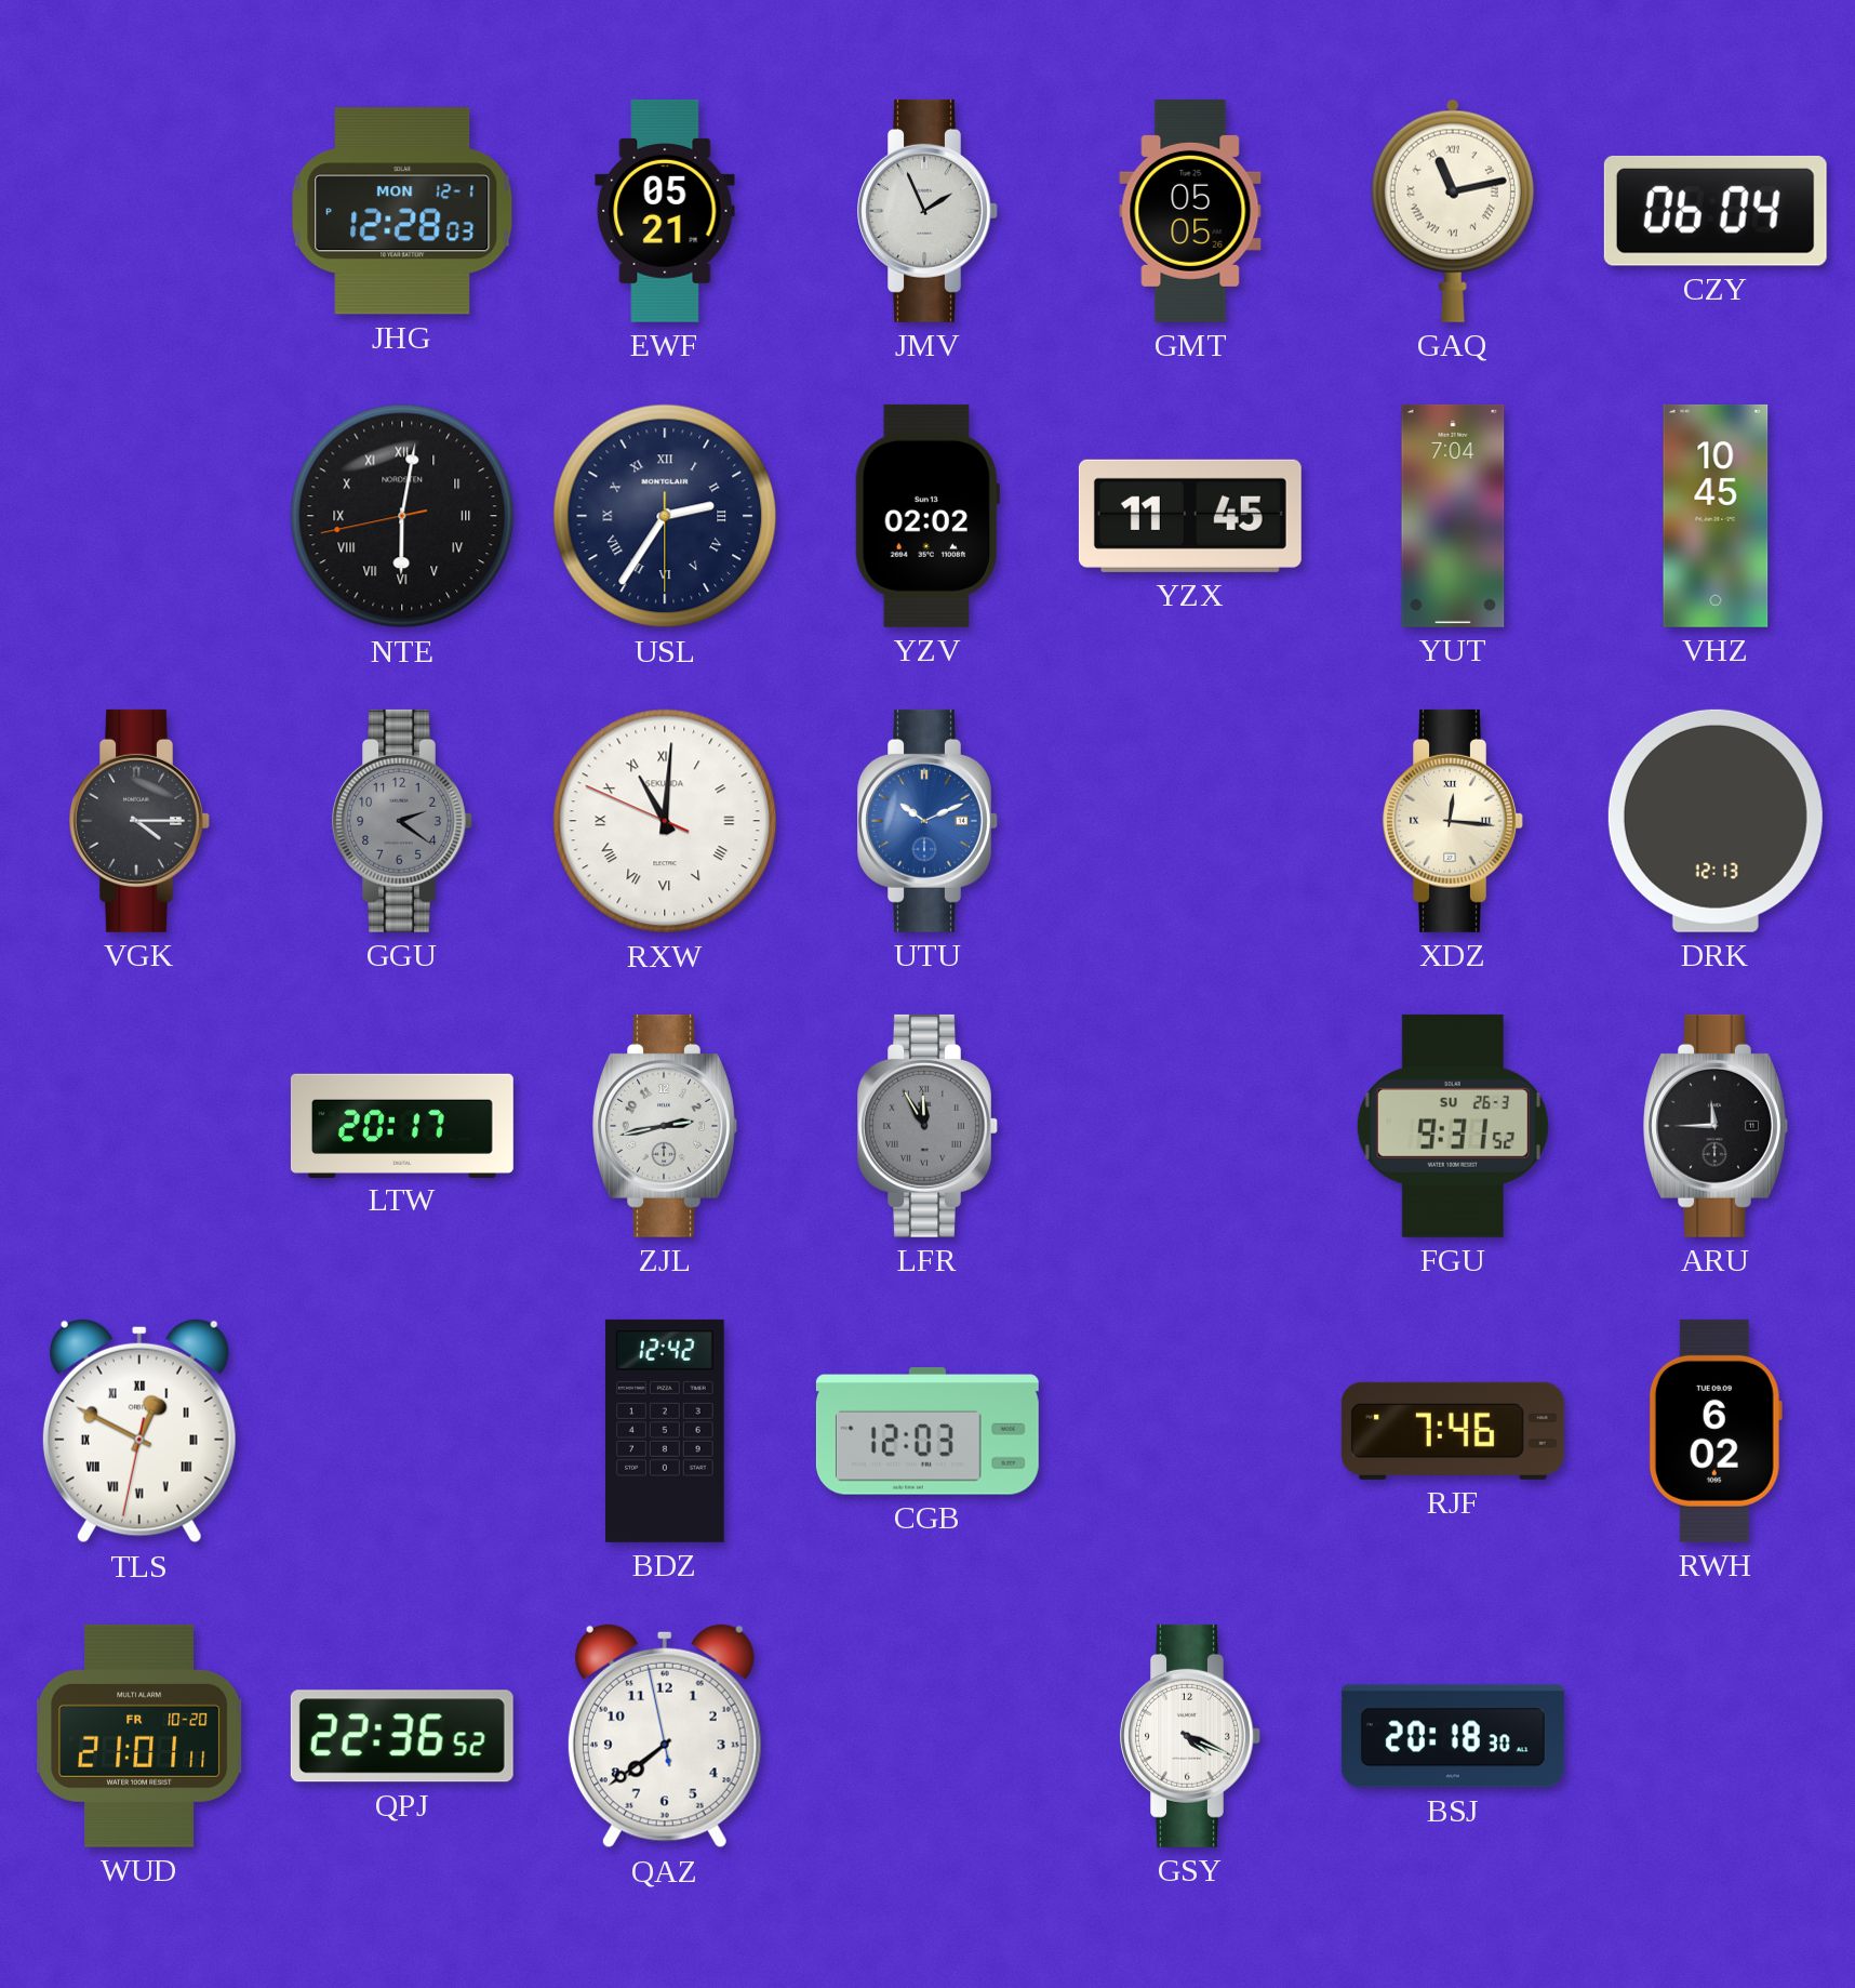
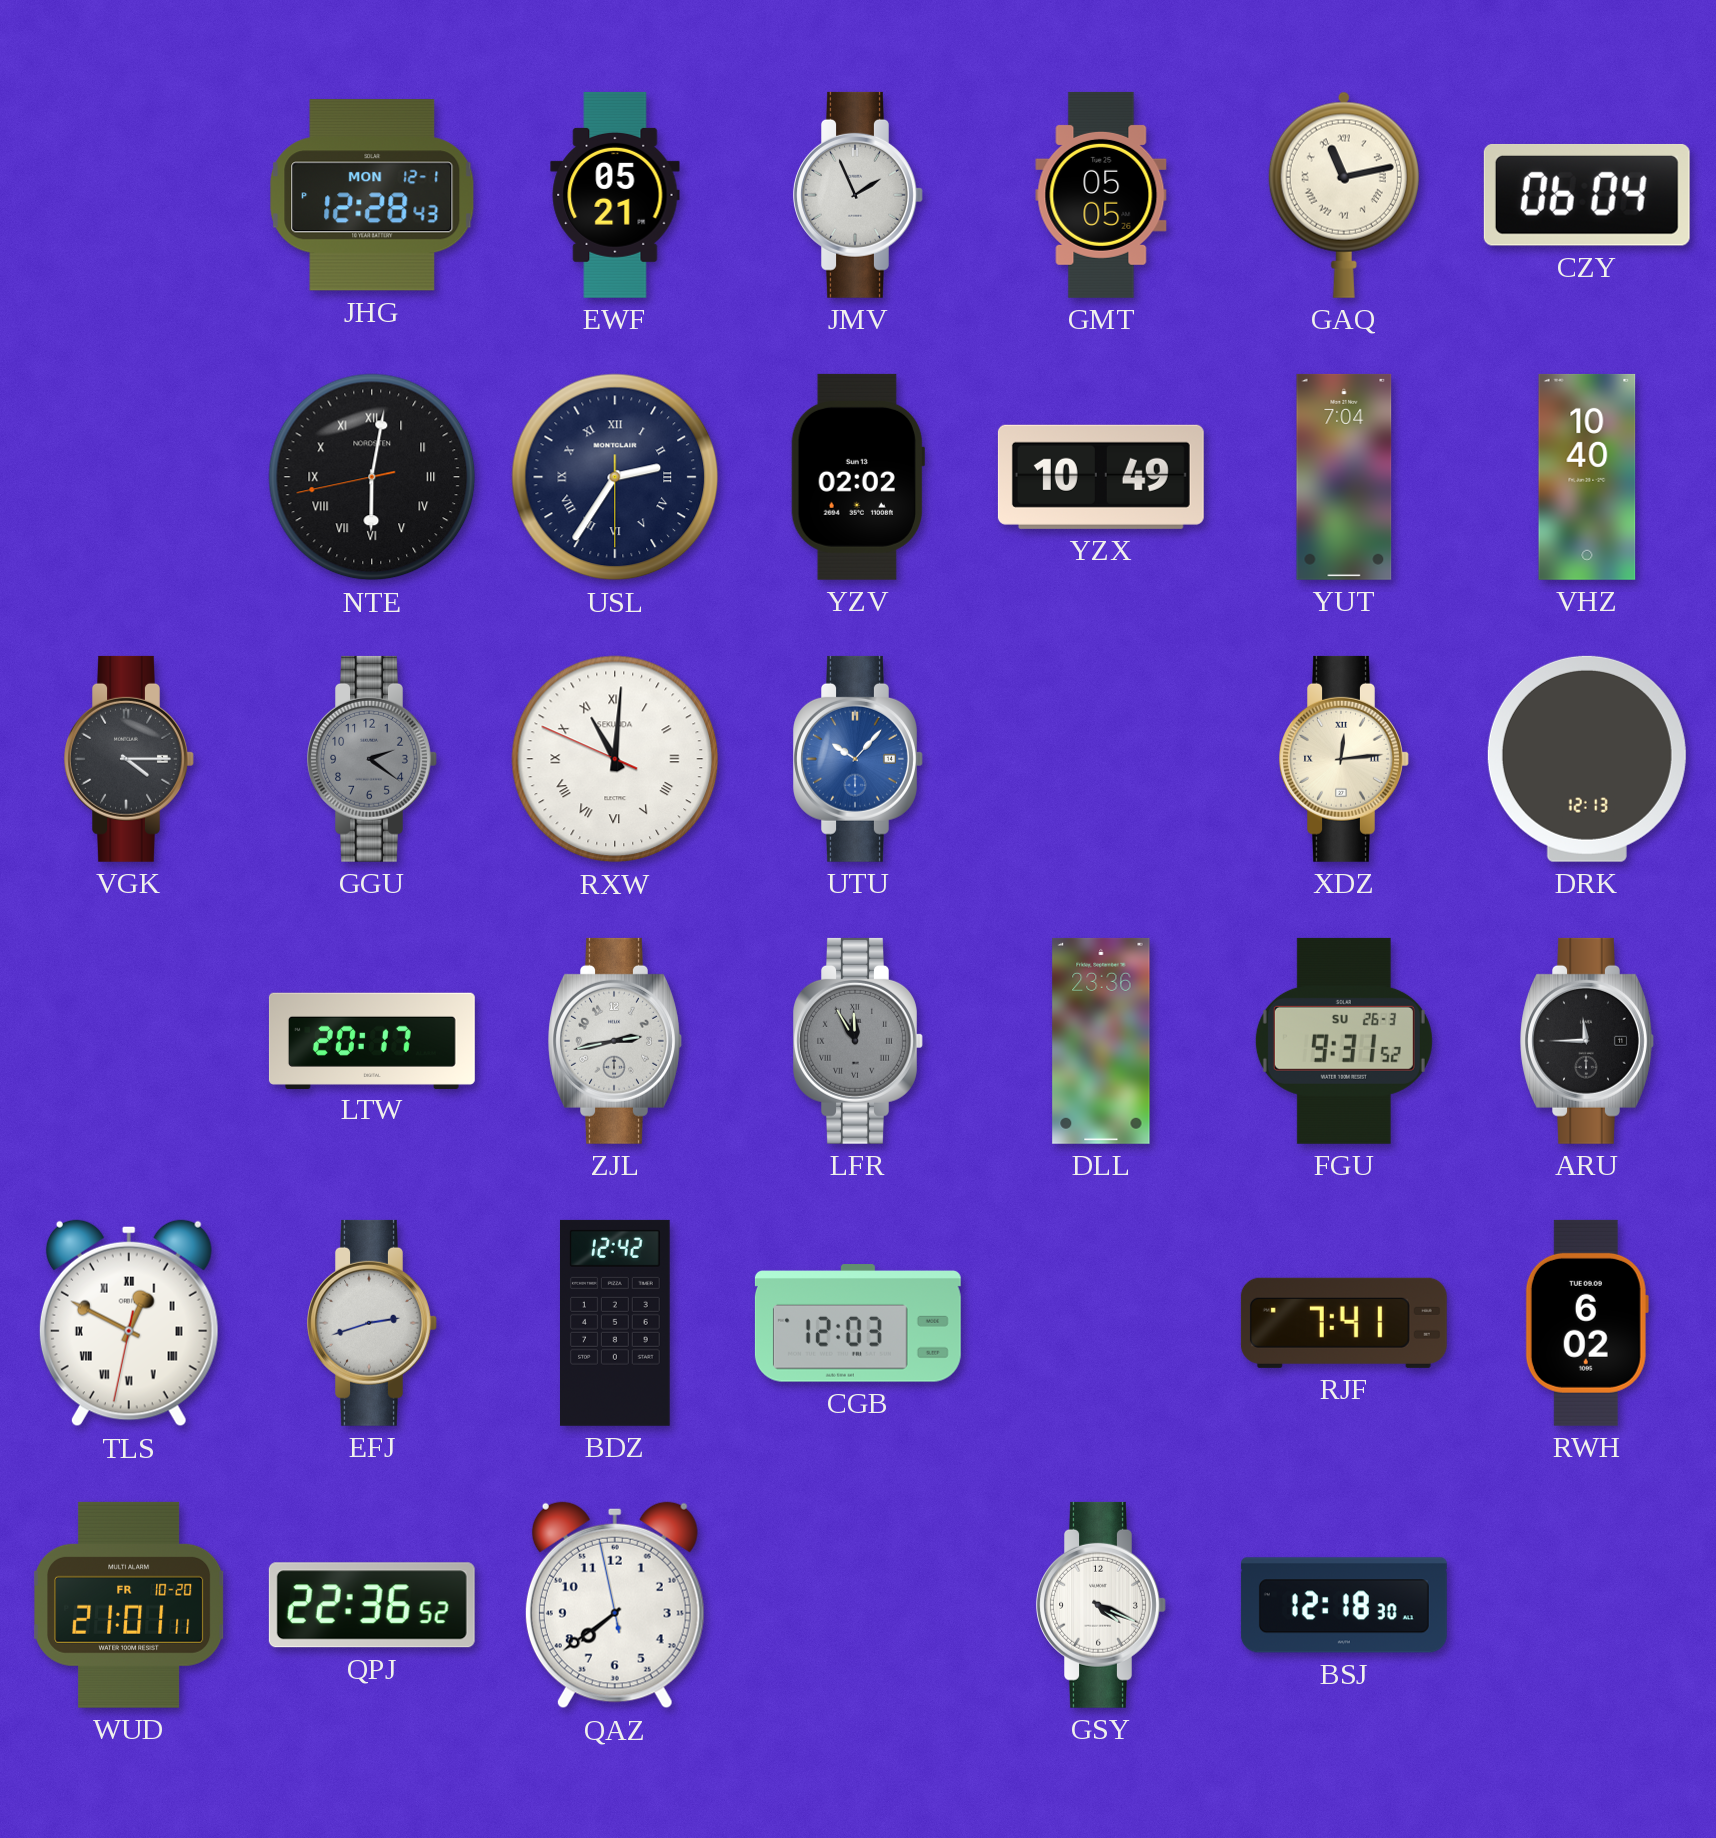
JHG: 12:28:03 -> 12:28:43 (372, 195)
YZX: 11:45 -> 10:49 (1101, 477)
VHZ: 10:45 -> 10:40 (1587, 477)
UTU: 10:11 -> 10:07 (858, 759)
XDZ: 12:16 -> 12:14 (1344, 759)
DLL: none -> 23:36 (1101, 1041)
EFJ: none -> 2:42 (372, 1323)
RJF: 7:46 -> 7:41 (1344, 1323)
BSJ: 20:18 -> 12:18 (1344, 1605)
